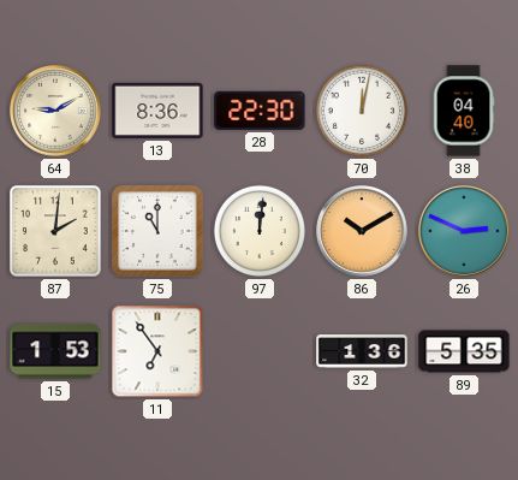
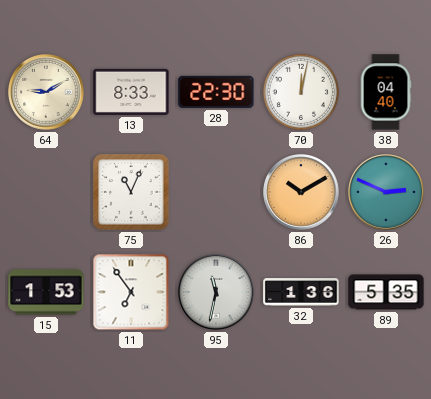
13: 8:36 -> 8:33 (131, 92)
87: 2:01 -> none (55, 231)
75: 11:00 -> 11:04 (131, 192)
97: 12:01 -> none (260, 231)
95: none -> 11:32 (217, 293)
